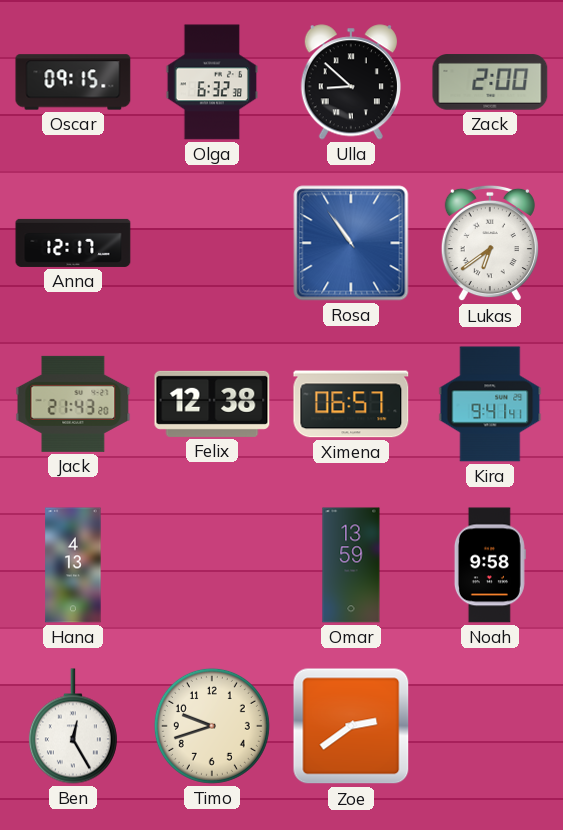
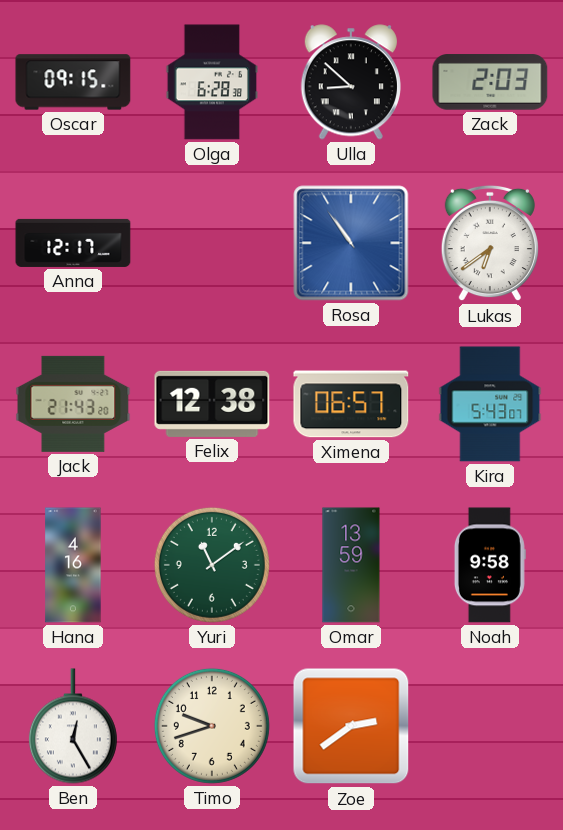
Olga: 6:32 -> 6:28 (211, 82)
Zack: 2:00 -> 2:03 (490, 82)
Kira: 9:41 -> 5:43 (490, 404)
Hana: 4:13 -> 4:16 (73, 565)
Yuri: none -> 11:09 (212, 565)
